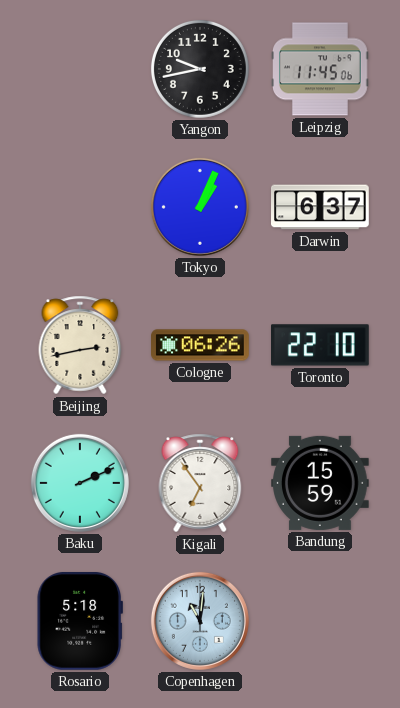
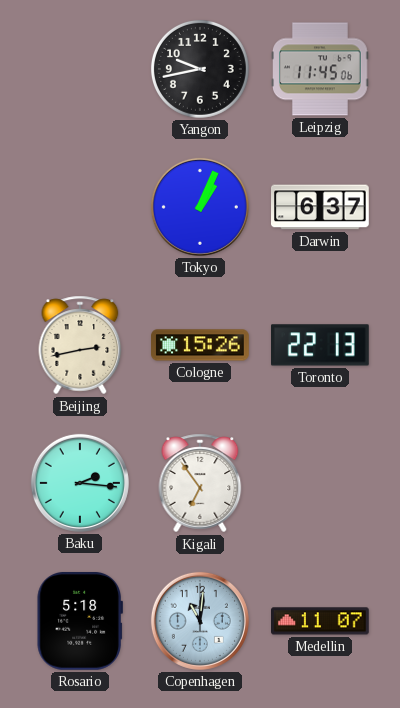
Cologne: 06:26 -> 15:26 (200, 345)
Toronto: 22:10 -> 22:13 (321, 345)
Baku: 2:11 -> 2:16 (80, 483)
Bandung: 15:59 -> none (321, 483)
Medellin: none -> 11:07 (321, 621)
